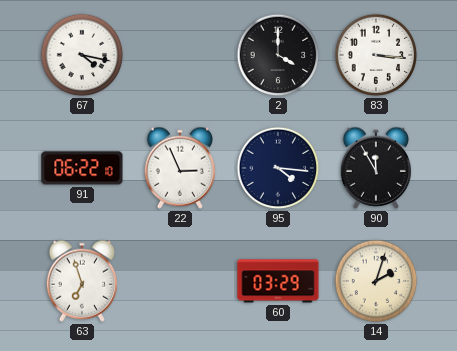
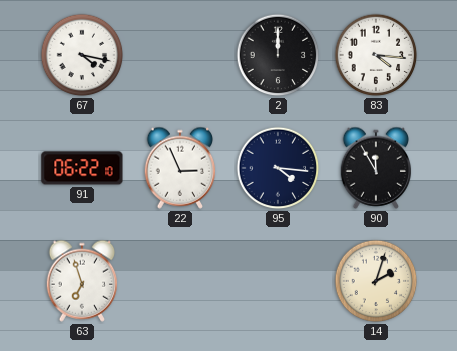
2: 4:00 -> 12:00 (278, 55)
83: 3:16 -> 4:16 (376, 55)
60: 03:29 -> none (278, 281)
